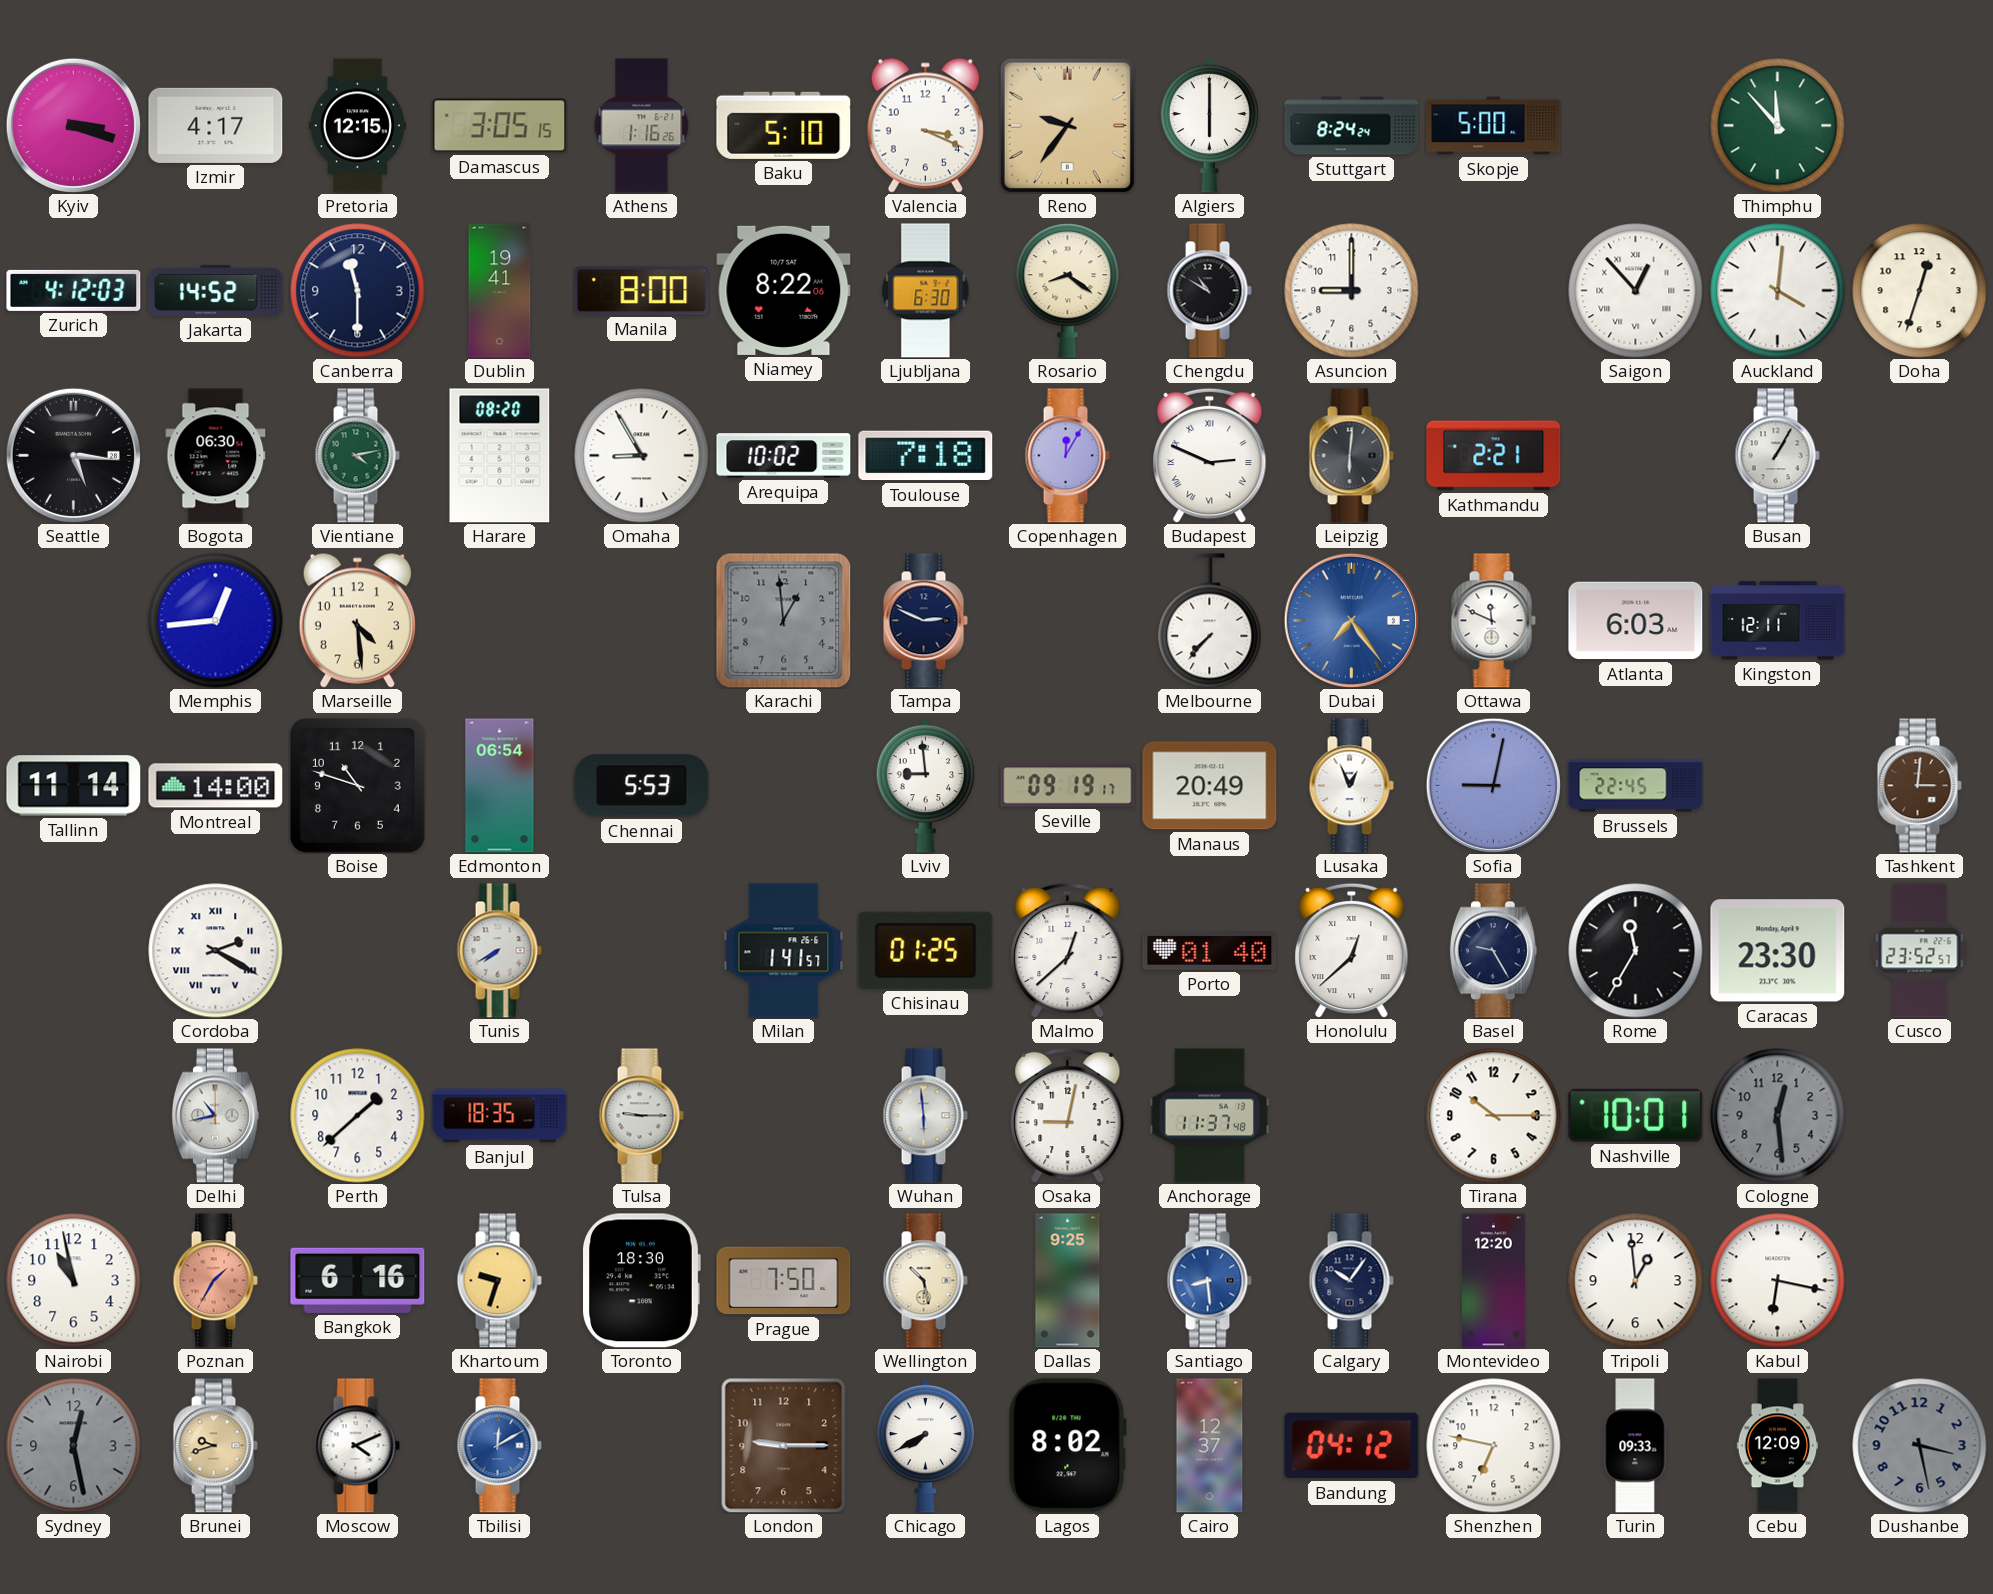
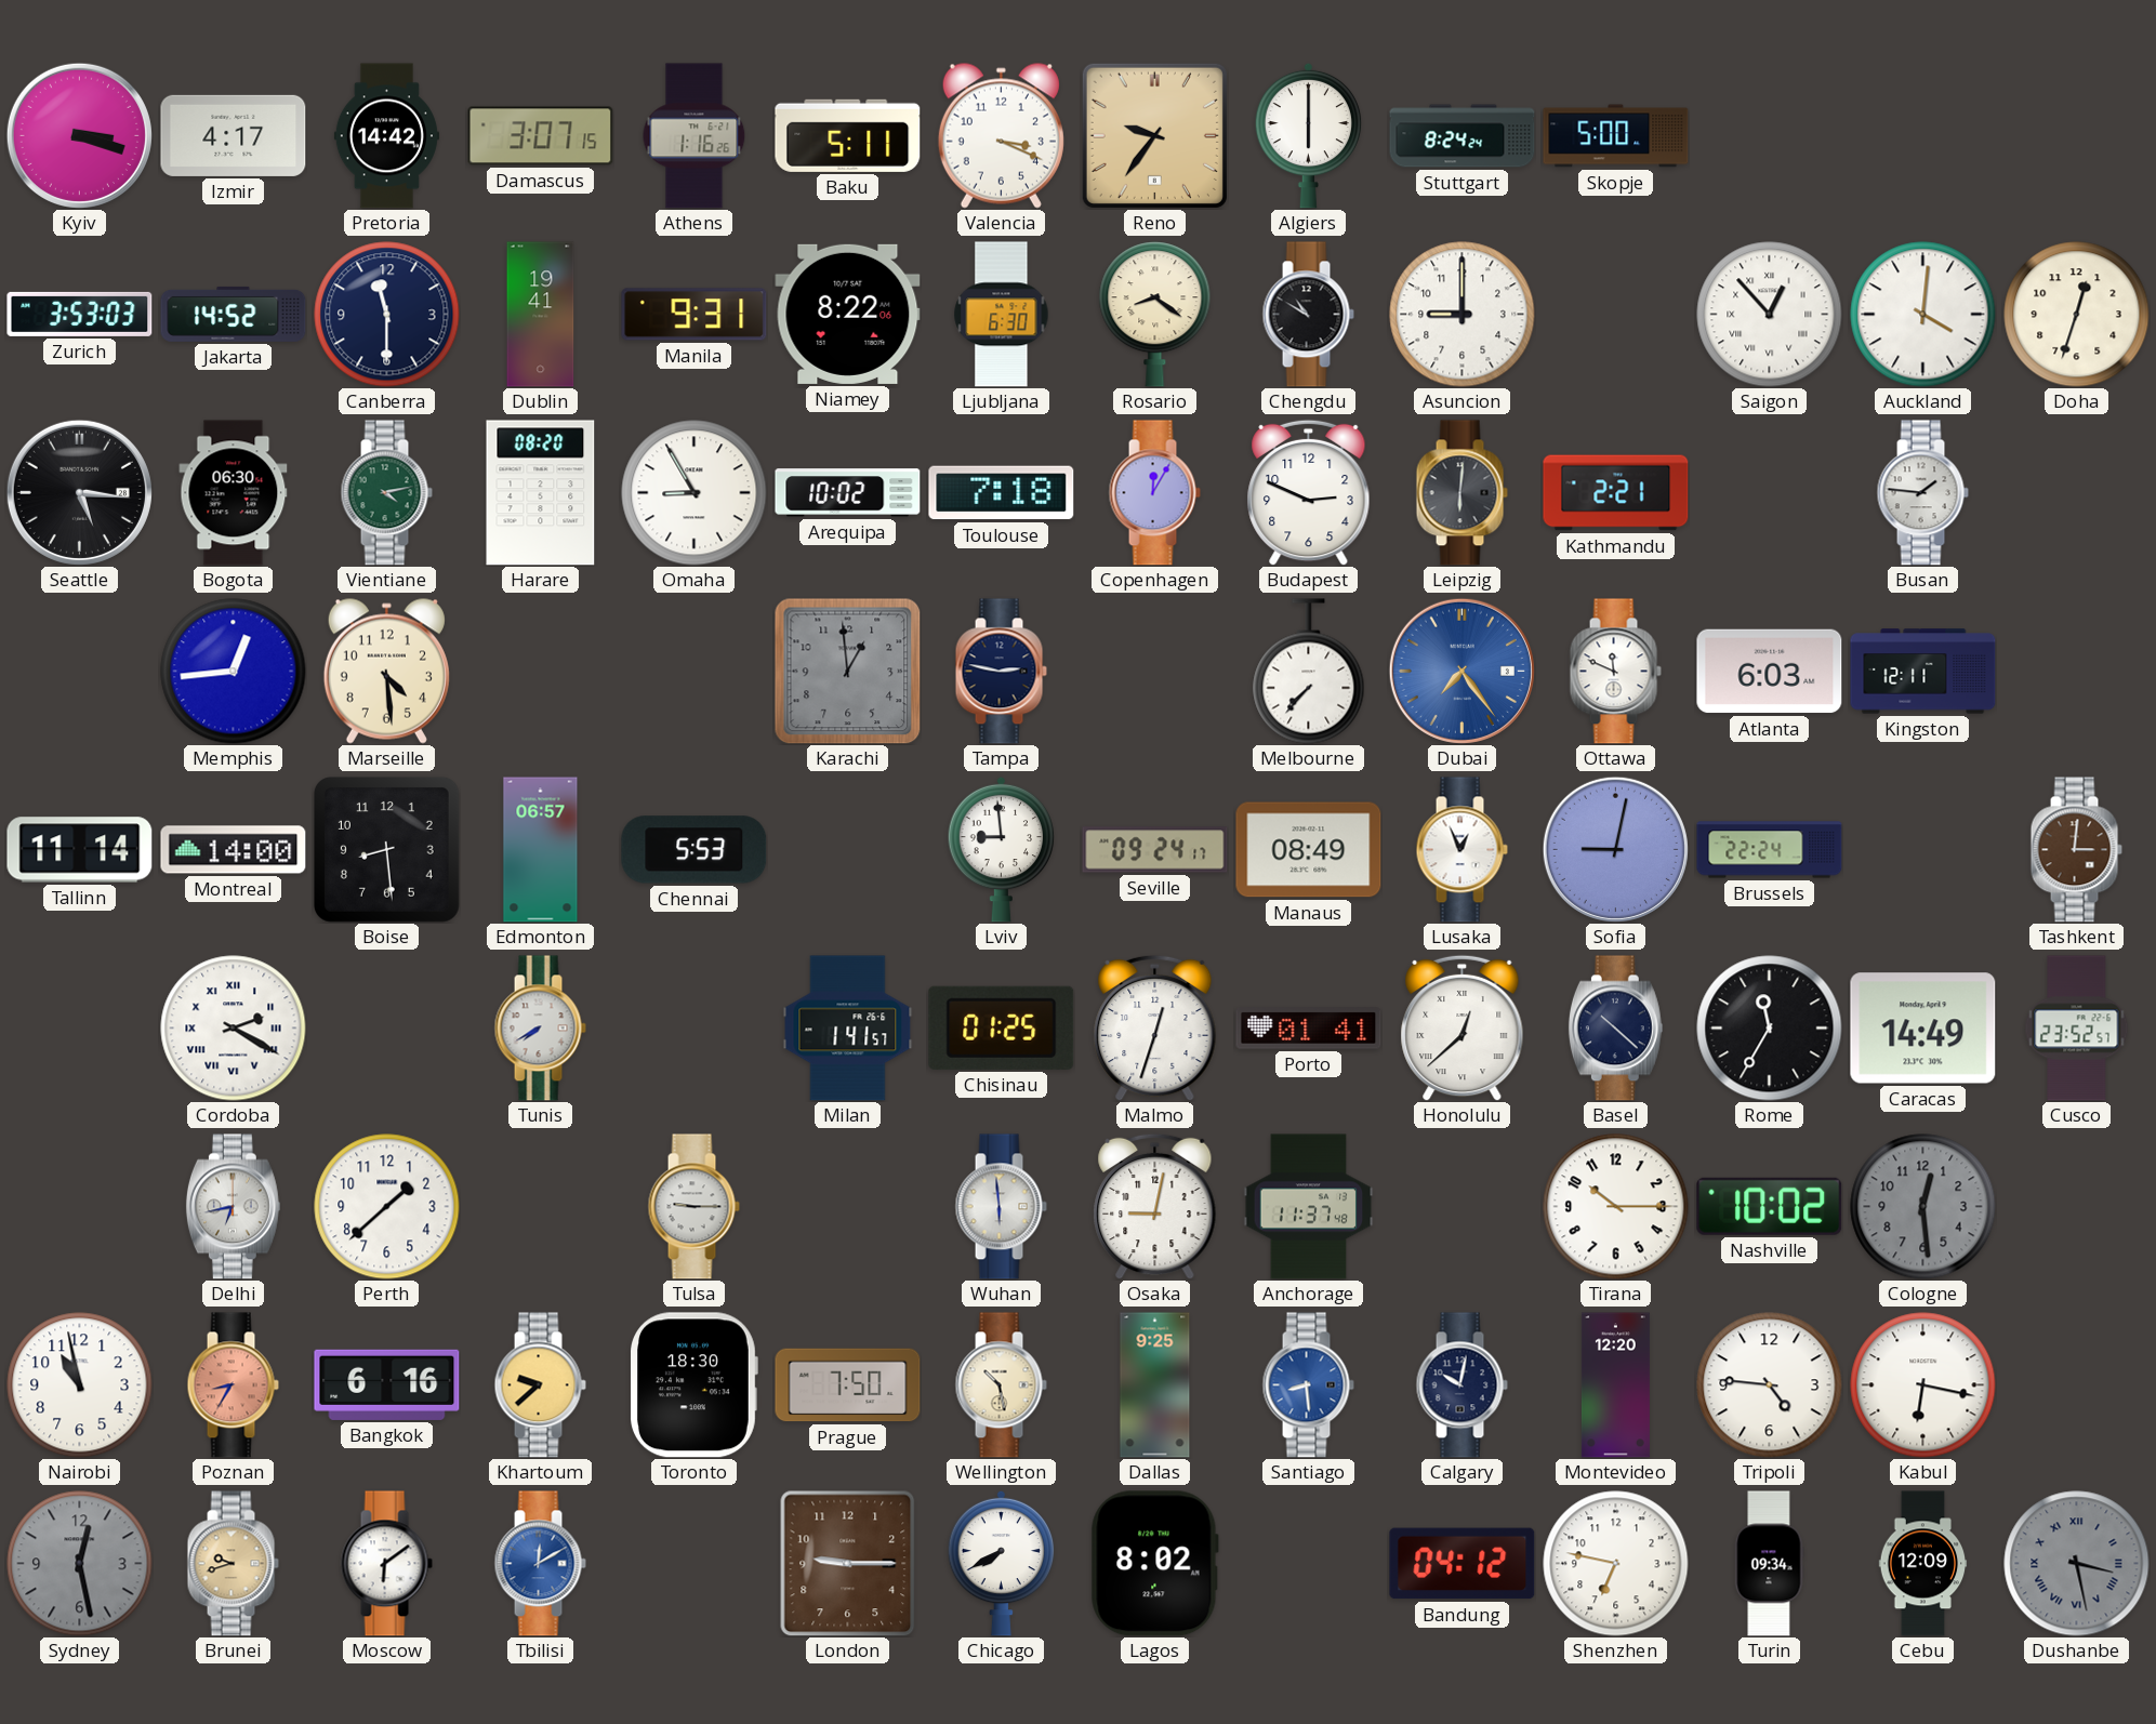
Pretoria: 12:15 -> 14:42 (386, 136)
Damascus: 3:05 -> 3:07 (541, 136)
Baku: 5:10 -> 5:11 (848, 135)
Thimphu: 11:53 -> none (1778, 126)
Zurich: 4:12 -> 3:53 (80, 314)
Manila: 8:00 -> 9:31 (695, 315)
Budapest numerals: Roman -> Arabic (1309, 492)
Busan: 1:05 -> 1:46 (1922, 493)
Tampa: 2:49 -> 2:47 (1001, 672)
Boise: 10:48 -> 8:29 (386, 849)
Edmonton: 06:54 -> 06:57 (541, 850)
Seville: 09:19 -> 09:24 (1155, 850)
Manaus: 20:49 -> 08:49 (1309, 850)
Brussels: 22:45 -> 22:24 (1770, 850)
Malmo: 12:38 -> 12:33 (1155, 1027)
Porto: 01:40 -> 01:41 (1309, 1029)
Basel: 9:25 -> 10:22 (1615, 1029)
Caracas: 23:30 -> 14:49 (1923, 1029)
Delhi: 10:43 -> 6:43 (233, 1207)
Banjul: 18:35 -> none (500, 1116)
Nashville: 10:01 -> 10:02 (1770, 1206)
Poznan: 1:35 -> 8:35 (233, 1385)
Khartoum: 9:33 -> 9:38 (540, 1385)
Calgary: 10:06 -> 10:02 (1461, 1385)
Tripoli: 12:59 -> 4:46 (1770, 1385)
Moscow: 4:11 -> 6:09 (386, 1564)
Cairo: 12:37 -> none (1210, 1446)
Turin: 09:33 -> 09:34 (1769, 1564)
Dushanbe numerals: Arabic -> Roman (2077, 1564)
